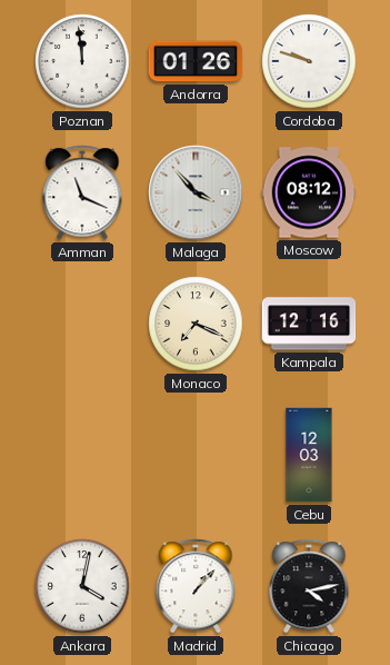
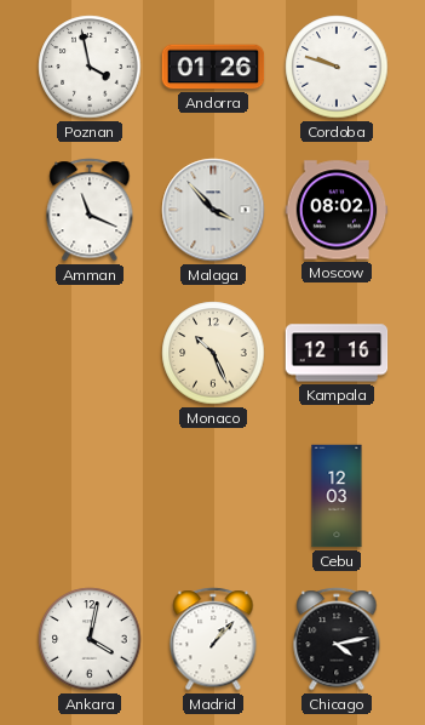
Poznan: 11:59 -> 3:58 (90, 67)
Moscow: 08:12 -> 08:02 (337, 210)
Monaco: 7:19 -> 10:26 (213, 353)
